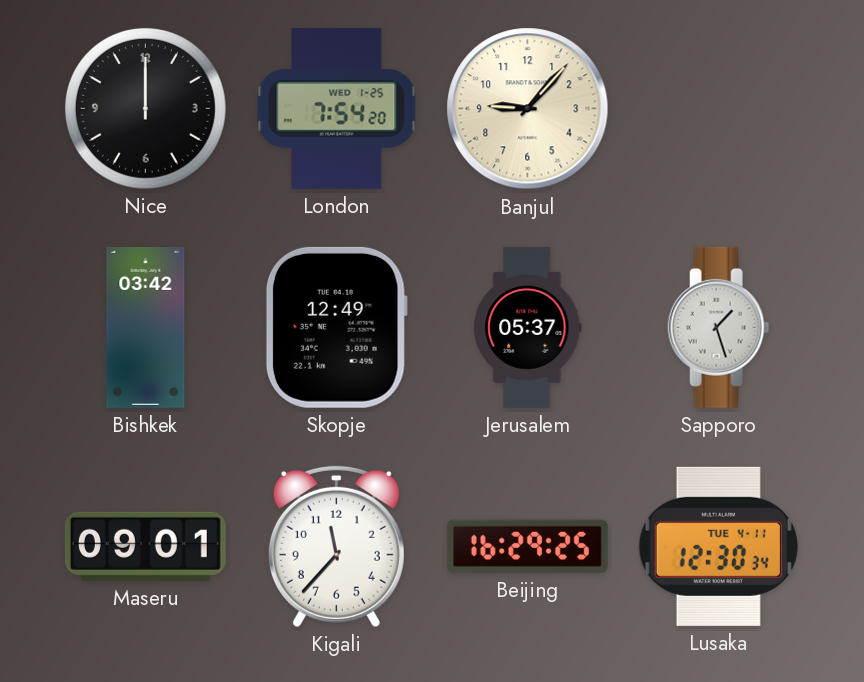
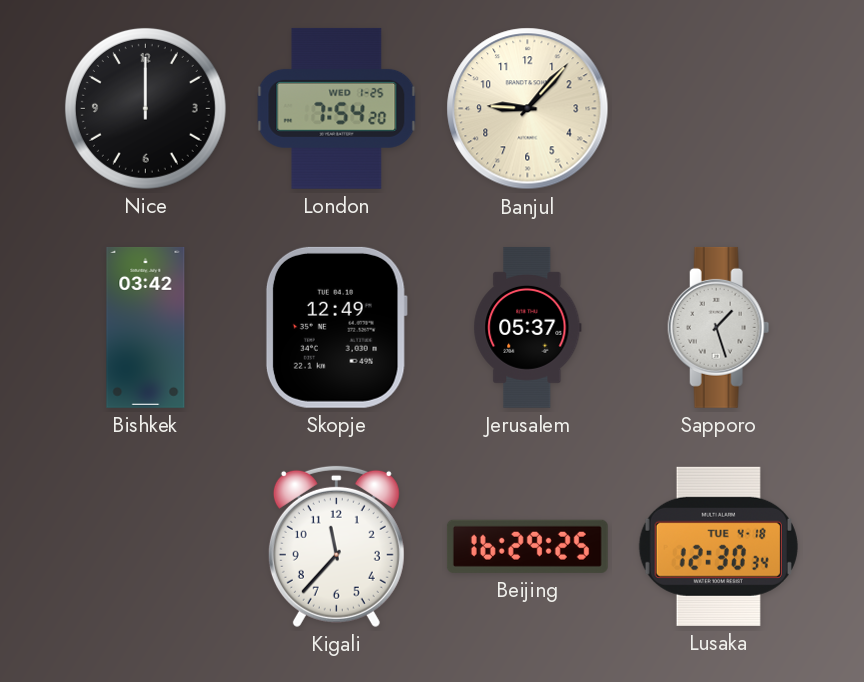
Maseru: 09:01 -> none (145, 546)
Lusaka date: TUE 4-11 -> TUE 4-18 (718, 546)
